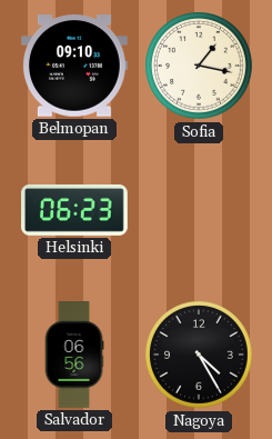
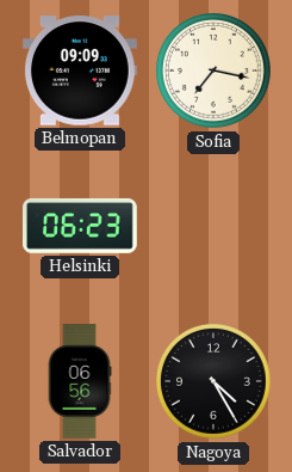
Belmopan: 09:10 -> 09:09 (80, 71)
Sofia: 1:17 -> 7:17 (215, 71)
